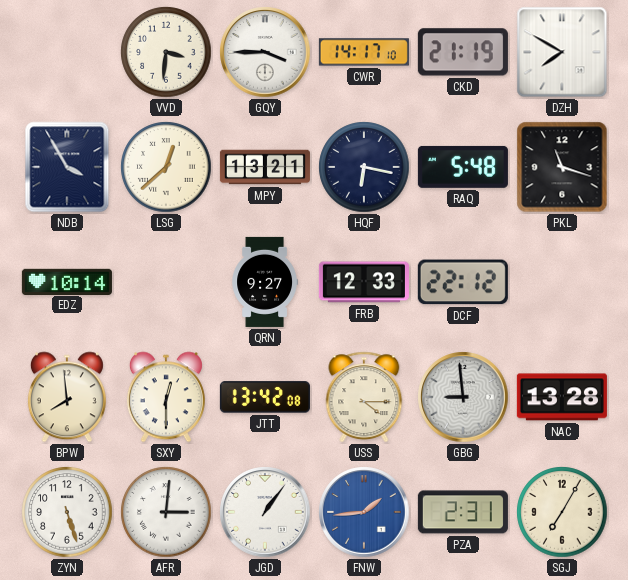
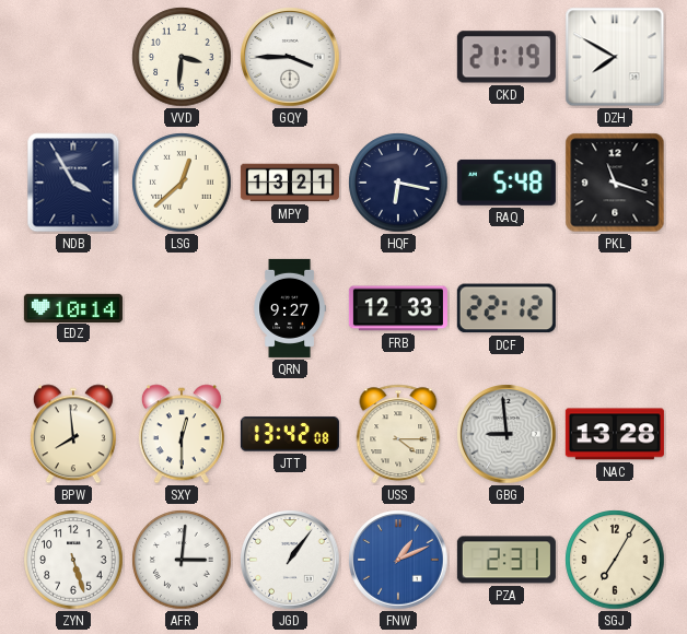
CWR: 14:17 -> none (364, 52)
FNW: 1:44 -> 1:11 (398, 560)
